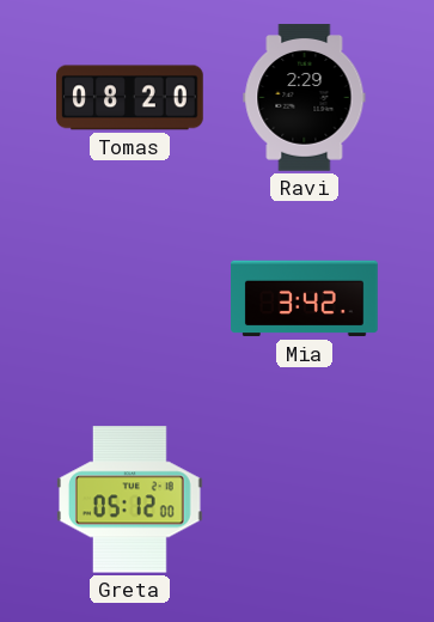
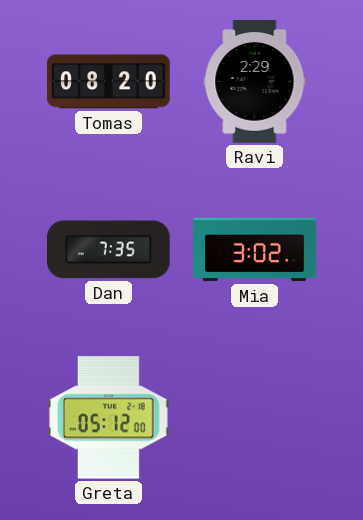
Dan: none -> 7:35 (109, 250)
Mia: 3:42 -> 3:02 (255, 250)
